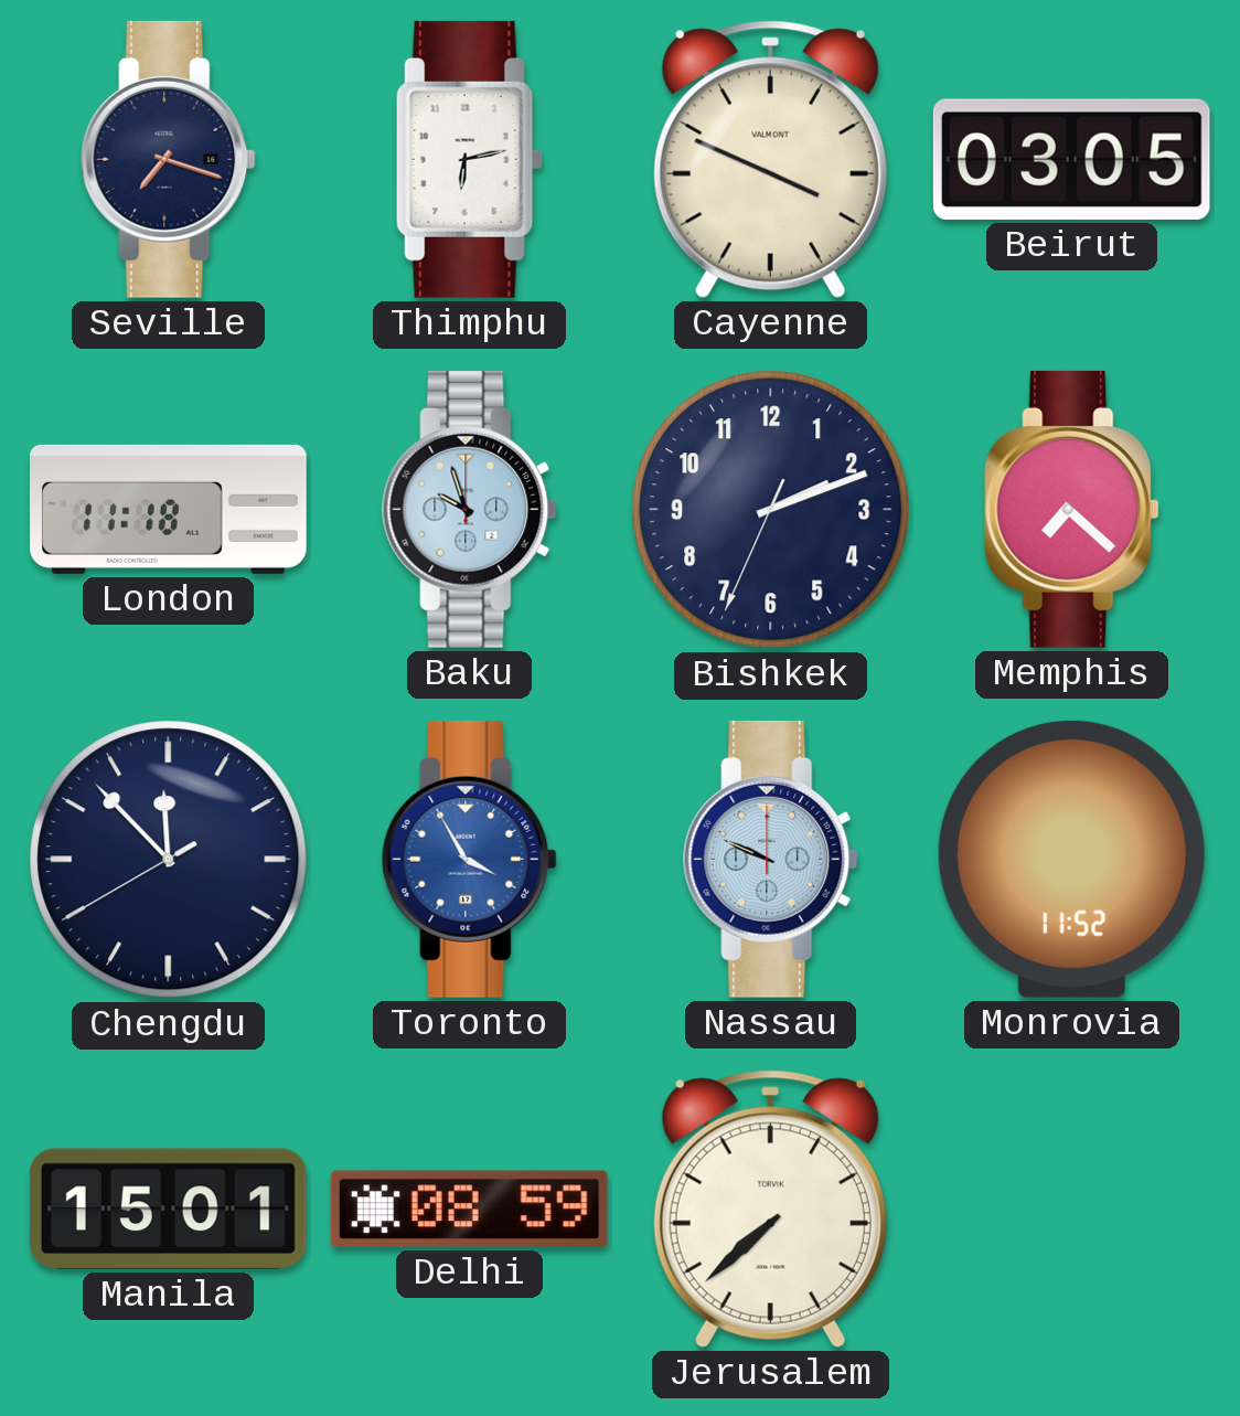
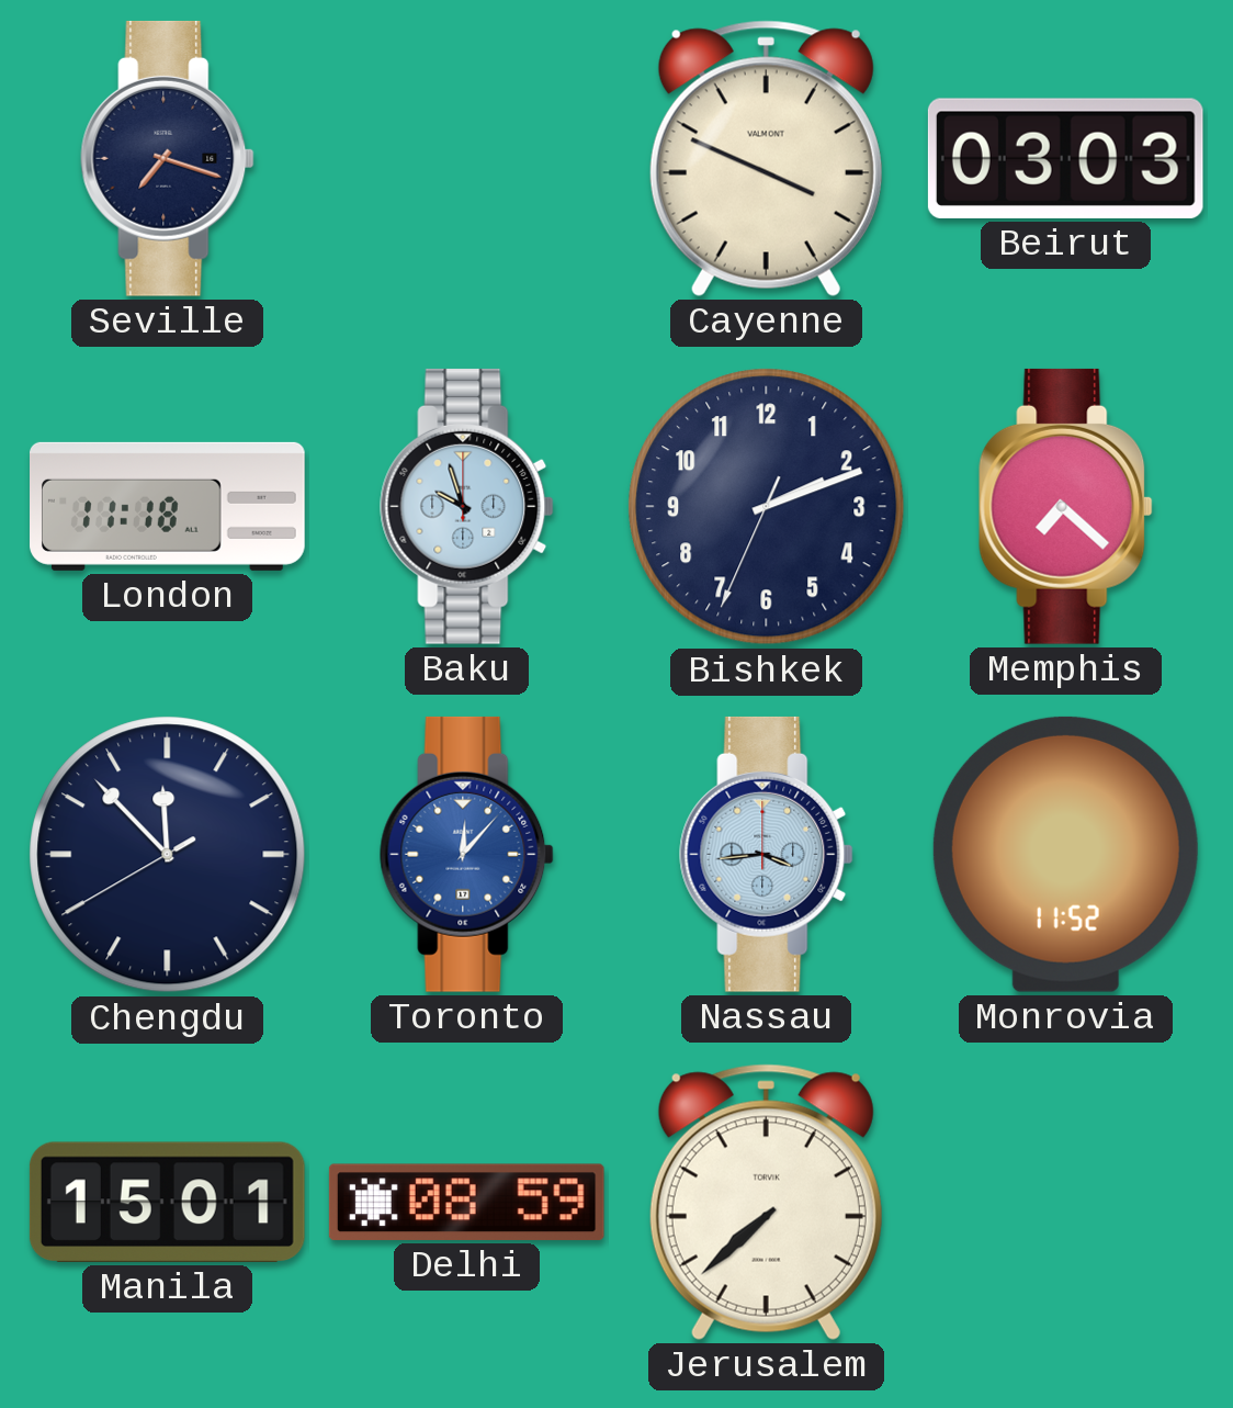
Thimphu: 6:13 -> none (469, 159)
Beirut: 03:05 -> 03:03 (1065, 158)
Toronto: 3:55 -> 12:07 (467, 854)
Nassau: 9:49 -> 3:44 (767, 854)
